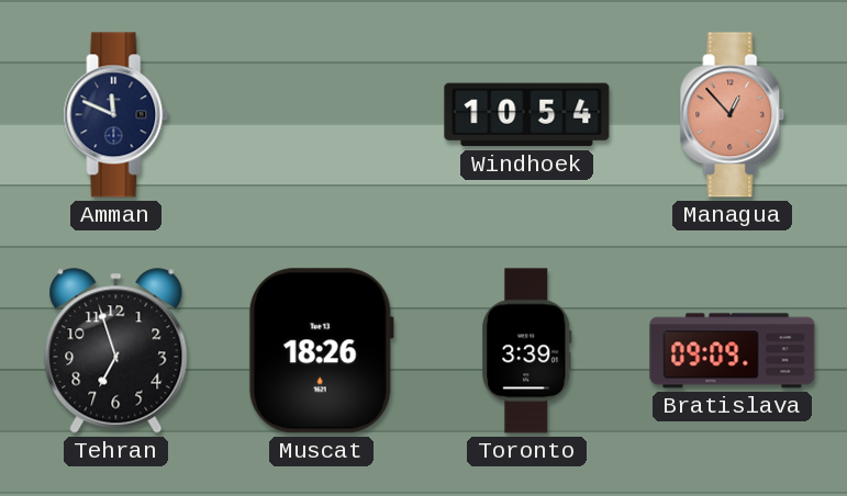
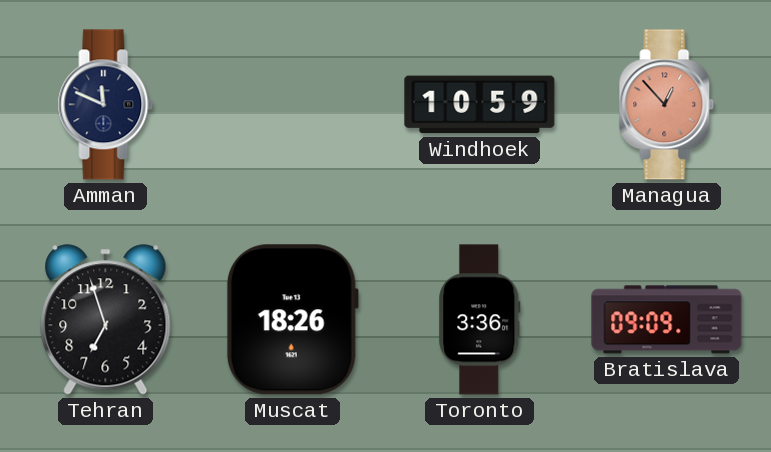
Windhoek: 10:54 -> 10:59 (480, 105)
Toronto: 3:39 -> 3:36 (480, 320)
